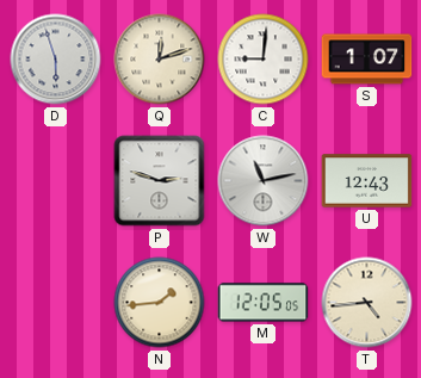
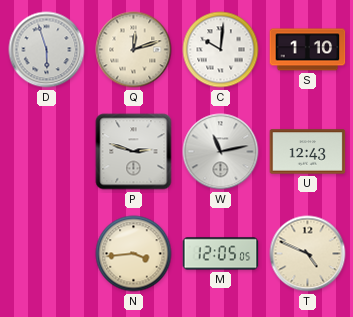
C: 9:01 -> 10:01 (221, 50)
S: 1:07 -> 1:10 (308, 50)
N: 1:44 -> 3:44 (134, 254)
T: 4:44 -> 4:49 (308, 254)
